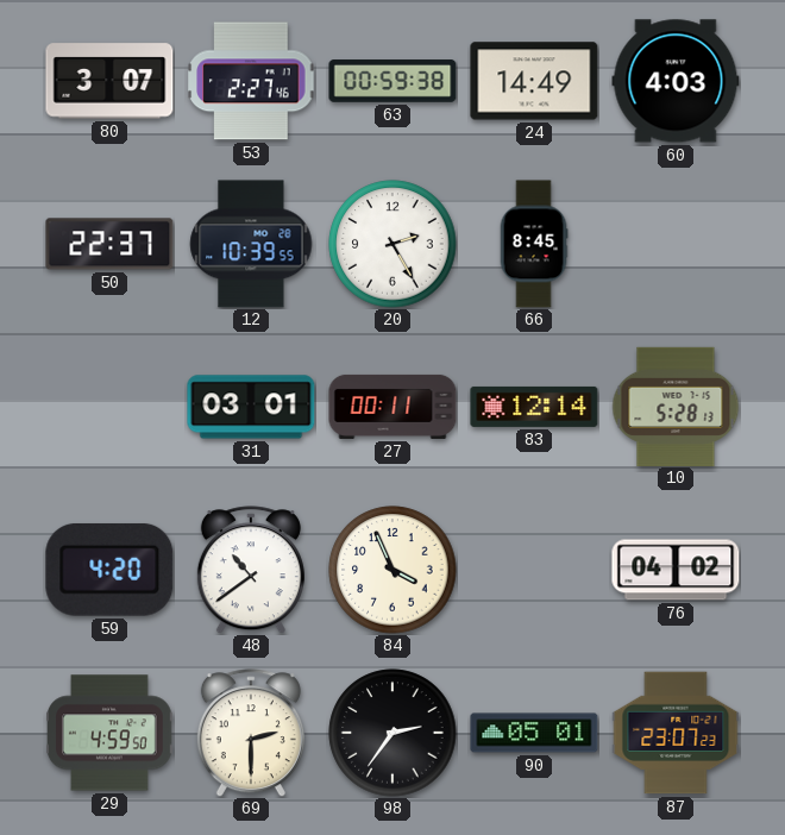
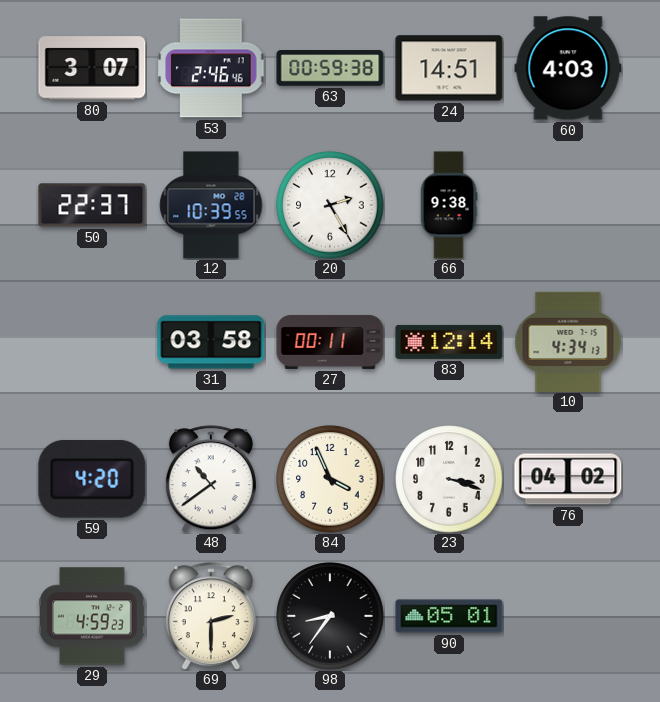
53: 2:27 -> 2:46 (211, 68)
24: 14:49 -> 14:51 (449, 68)
66: 8:45 -> 9:38 (449, 205)
31: 03:01 -> 03:58 (211, 342)
10: 5:28 -> 4:34 (568, 341)
23: none -> 3:18 (449, 479)
29: 4:59:50 -> 4:59:23 (92, 616)
98: 2:36 -> 8:36 (330, 616)
87: 23:07 -> none (676, 733)
